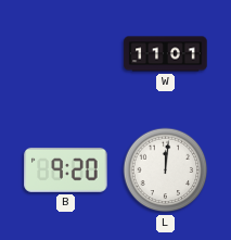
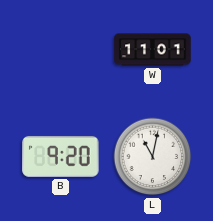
L: 12:01 -> 11:02 (153, 157)
